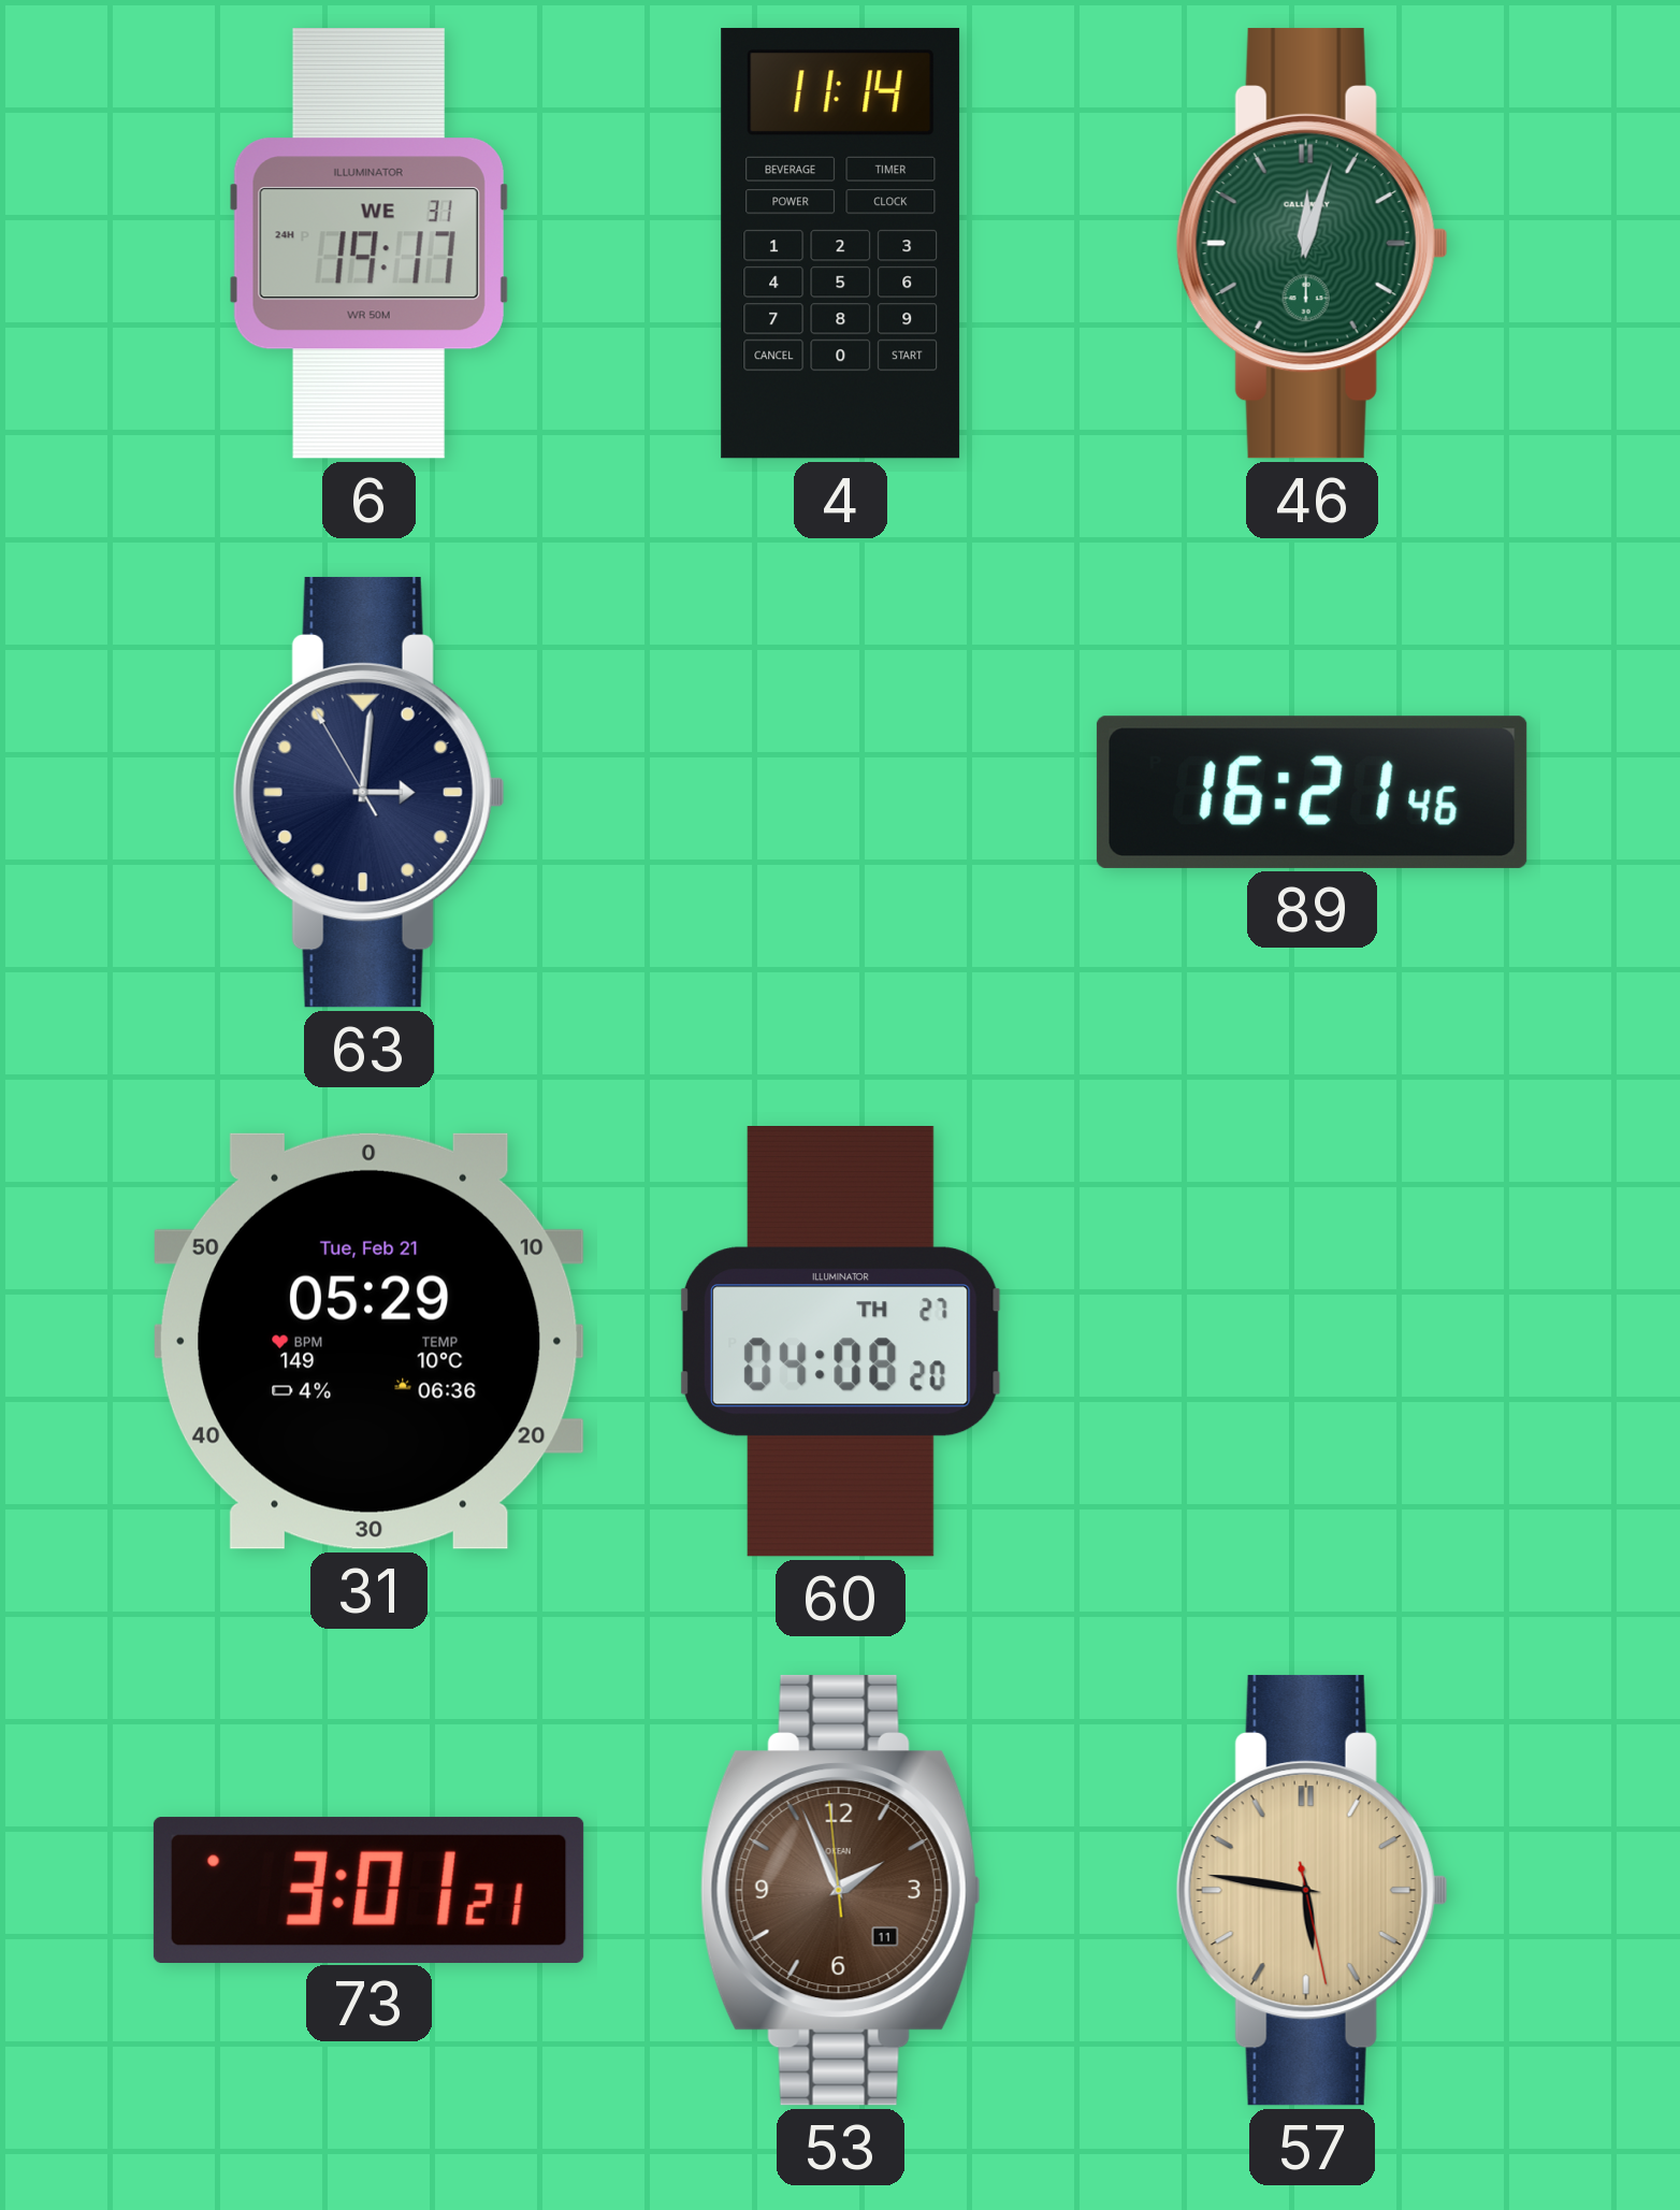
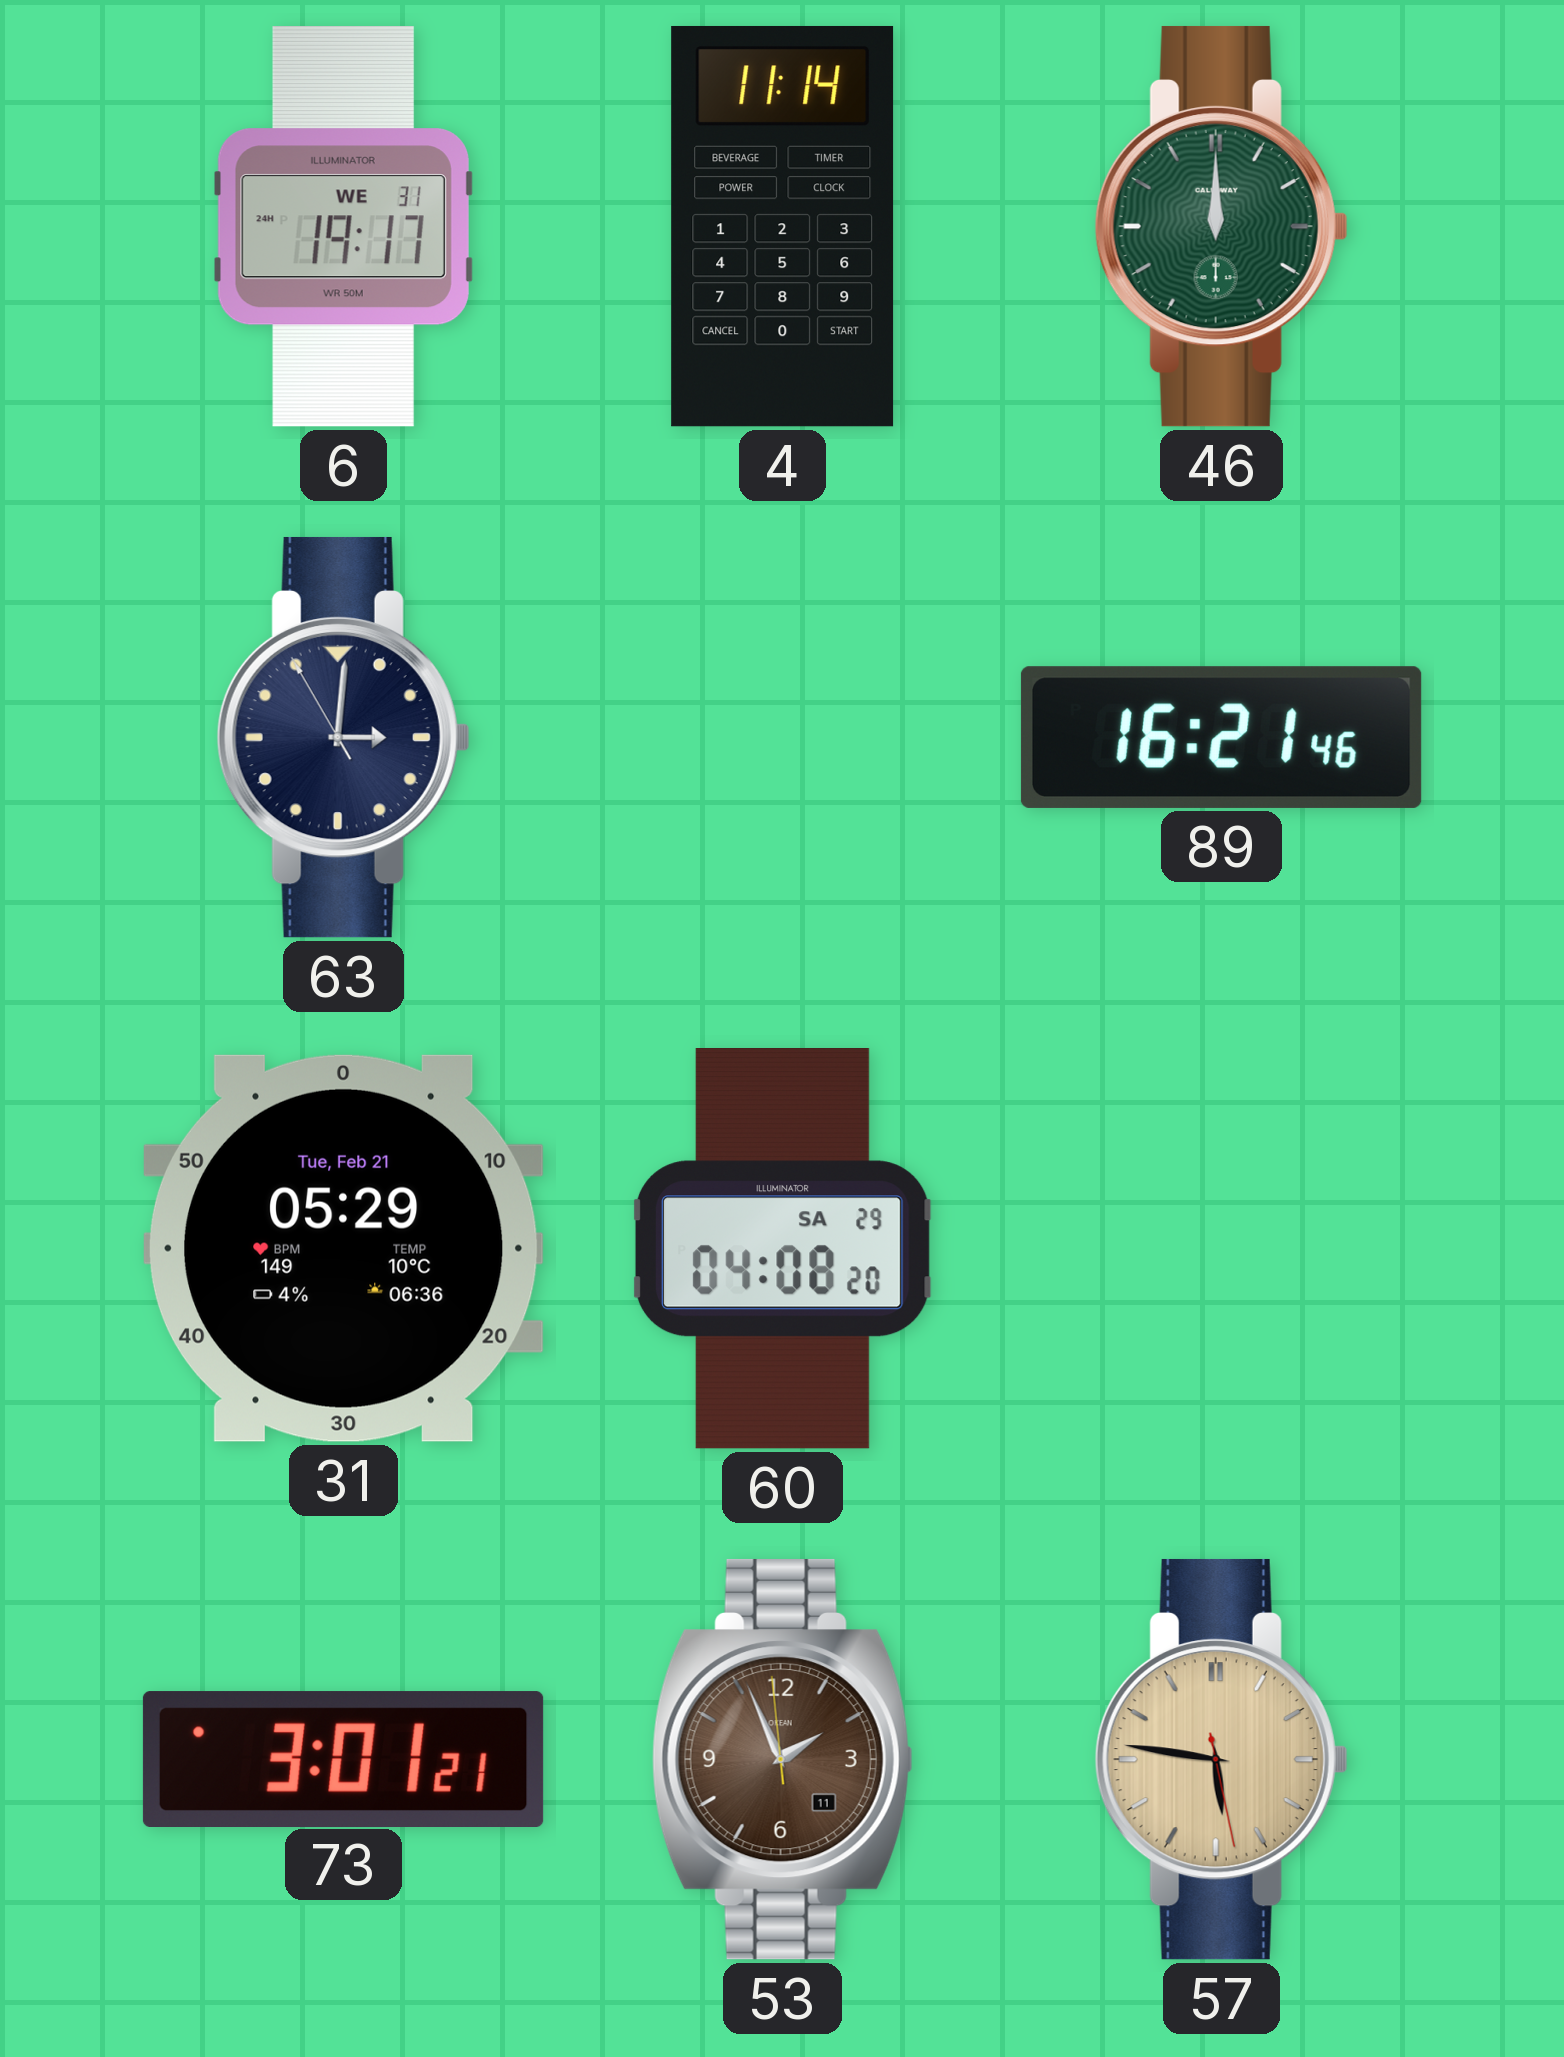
46: 12:03 -> 12:00 (1221, 226)
60 date: TH 27 -> SA 29 (782, 1249)
